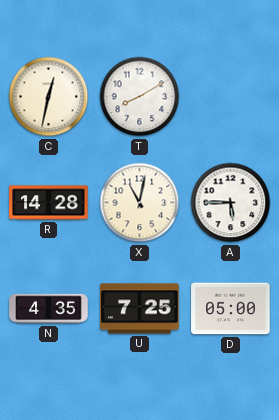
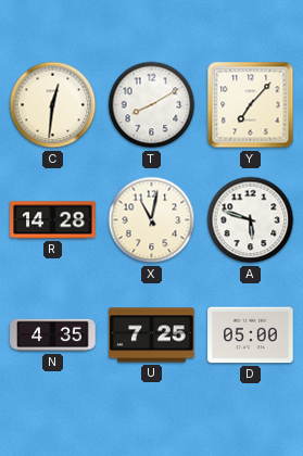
C: 12:32 -> 12:31 (53, 105)
Y: none -> 7:07 (251, 105)
A: 5:45 -> 5:48 (251, 220)
